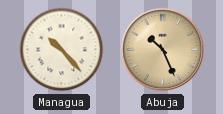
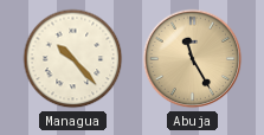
Abuja: 10:26 -> 11:25 (193, 59)
